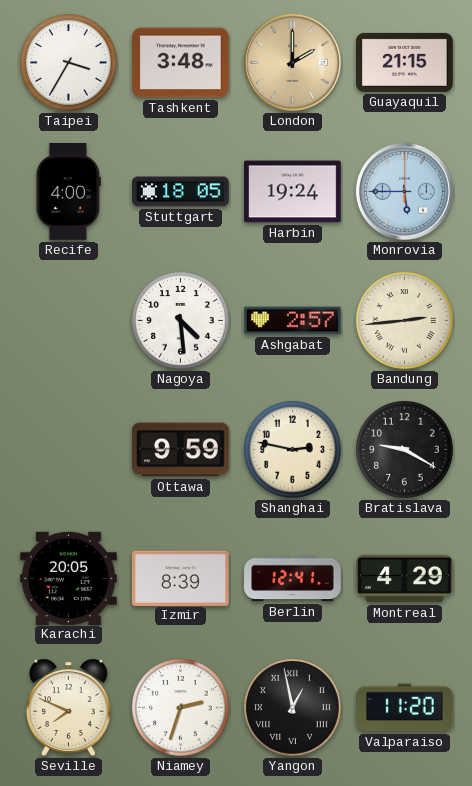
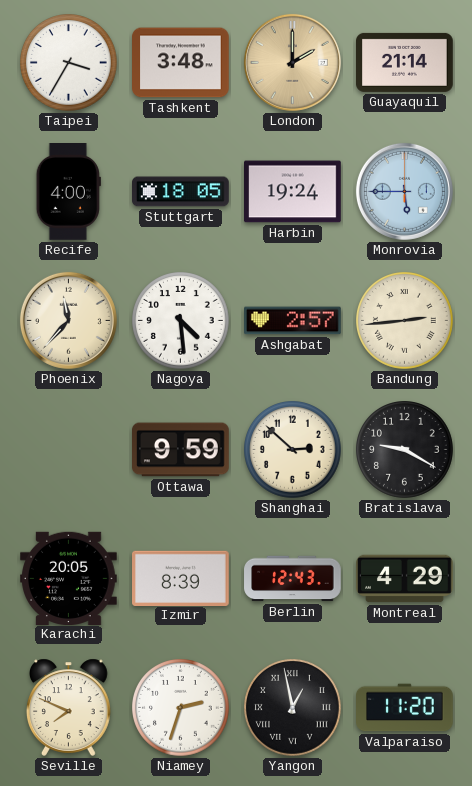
Guayaquil: 21:15 -> 21:14 (405, 62)
Phoenix: none -> 11:37 (68, 320)
Shanghai: 2:47 -> 2:52 (293, 450)
Berlin: 12:41 -> 12:43 (293, 579)
